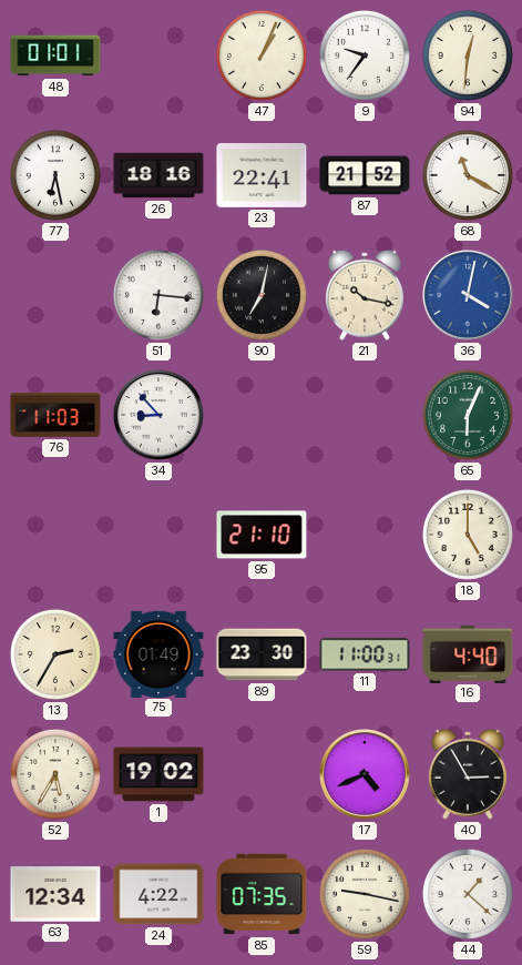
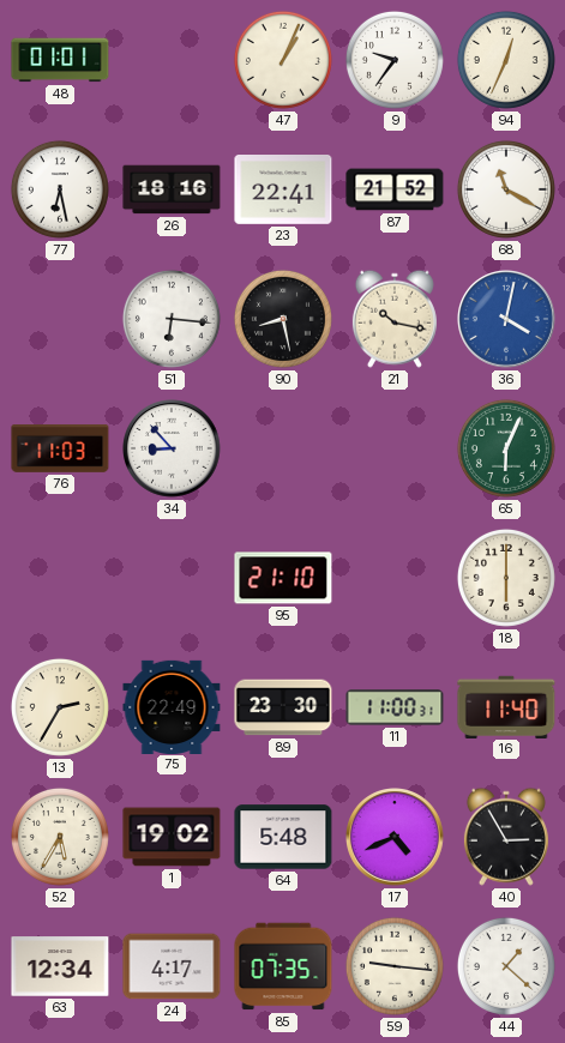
94: 12:31 -> 12:34 (506, 60)
90: 7:02 -> 8:28 (283, 319)
18: 5:00 -> 6:00 (506, 578)
75: 01:49 -> 22:49 (172, 706)
16: 4:40 -> 11:40 (506, 706)
64: none -> 5:48 (283, 837)
24: 4:22 -> 4:17 (172, 966)
59: 9:17 -> 9:16 (395, 966)
